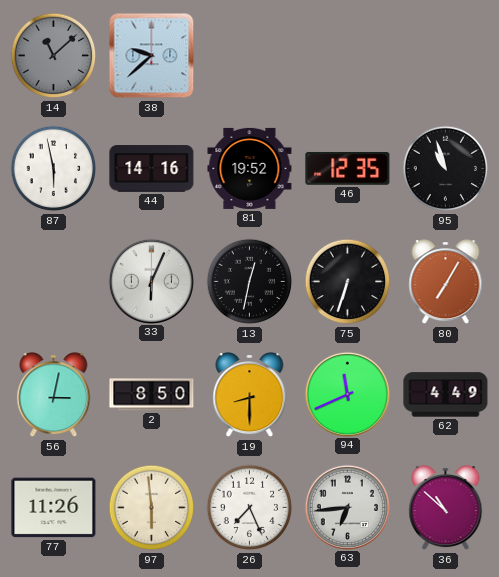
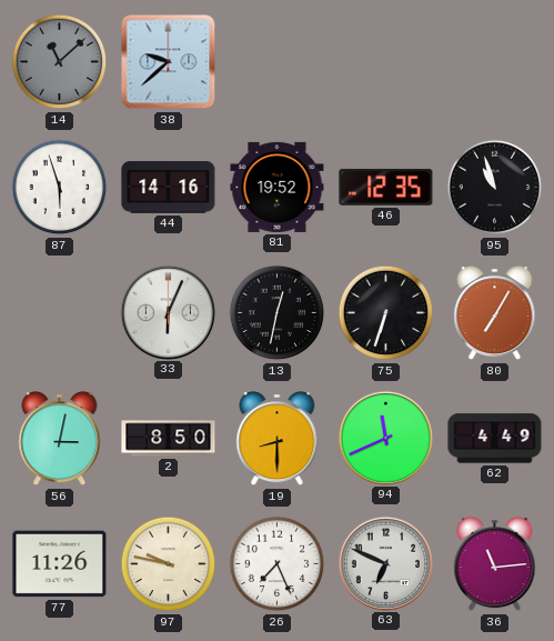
87: 5:58 -> 5:57 (60, 188)
97: 5:59 -> 9:47 (169, 564)
63: 6:44 -> 6:49 (385, 563)
36: 10:52 -> 11:14 (495, 564)
